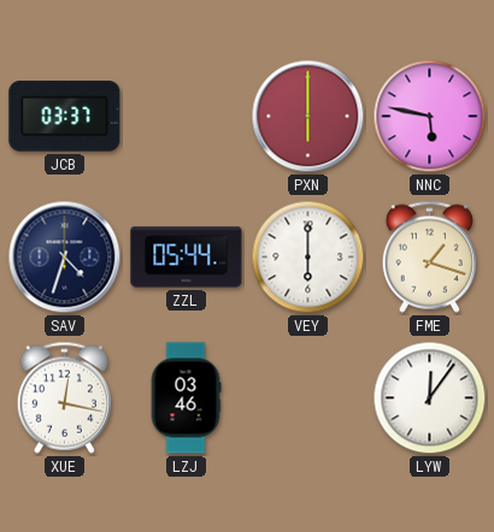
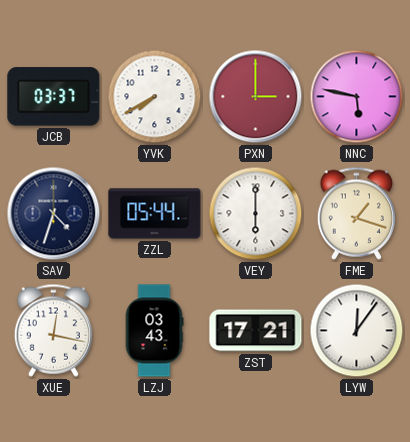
YVK: none -> 7:40 (155, 97)
PXN: 6:00 -> 3:00 (256, 97)
LZJ: 03:46 -> 03:43 (154, 331)
ZST: none -> 17:21 (256, 331)
